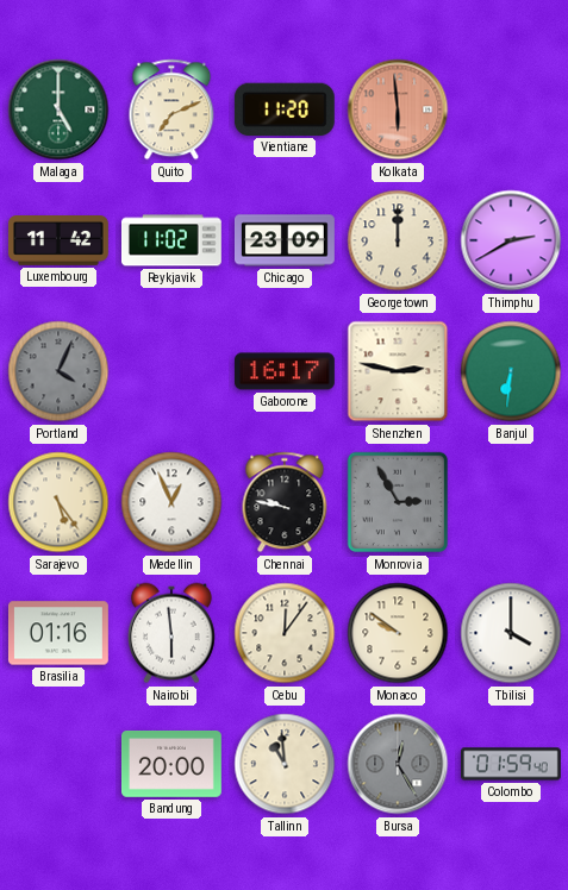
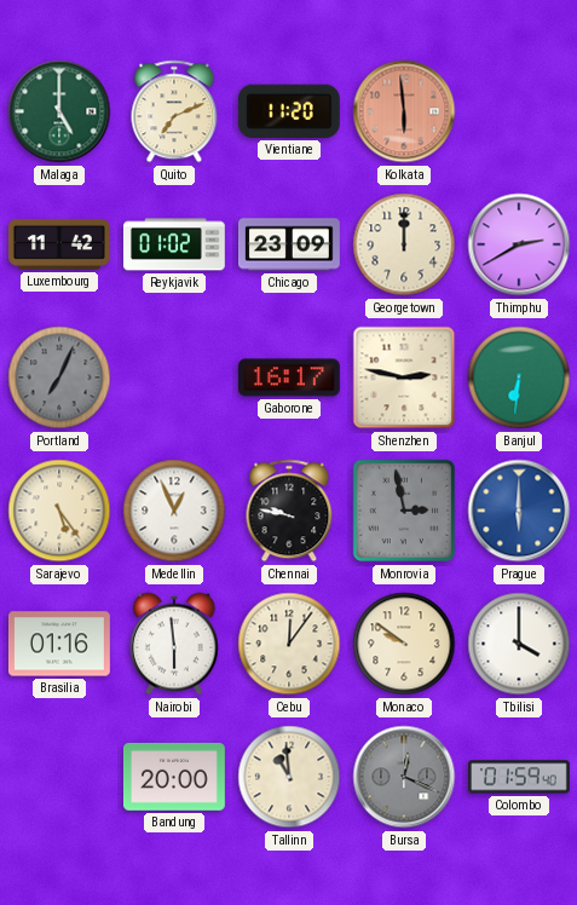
Reykjavik: 11:02 -> 01:02 (174, 244)
Portland: 4:04 -> 7:04 (59, 377)
Monrovia: 2:55 -> 2:58 (404, 511)
Prague: none -> 6:00 (519, 511)
Bursa: 12:25 -> 12:19 (404, 777)
